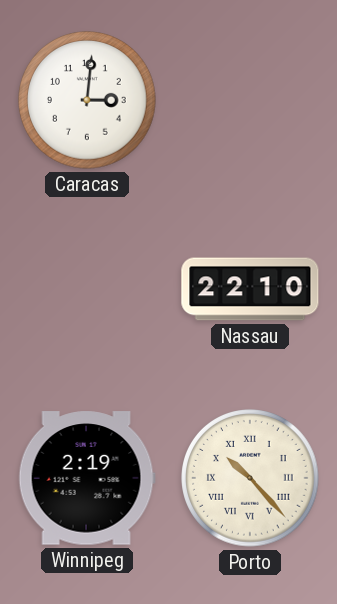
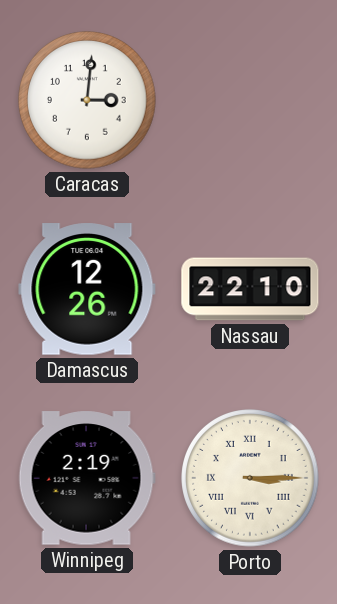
Damascus: none -> 12:26 (87, 289)
Porto: 10:23 -> 3:15 (250, 478)
